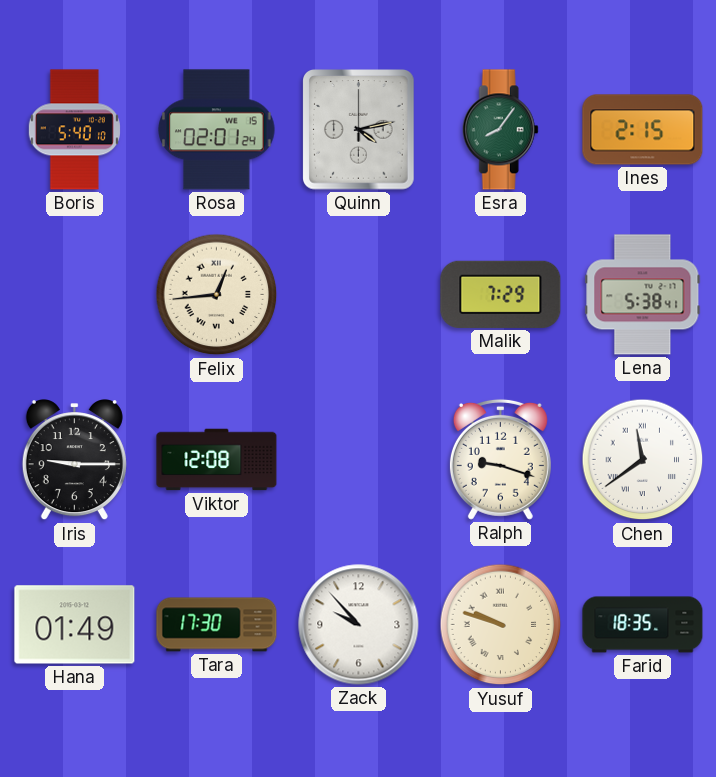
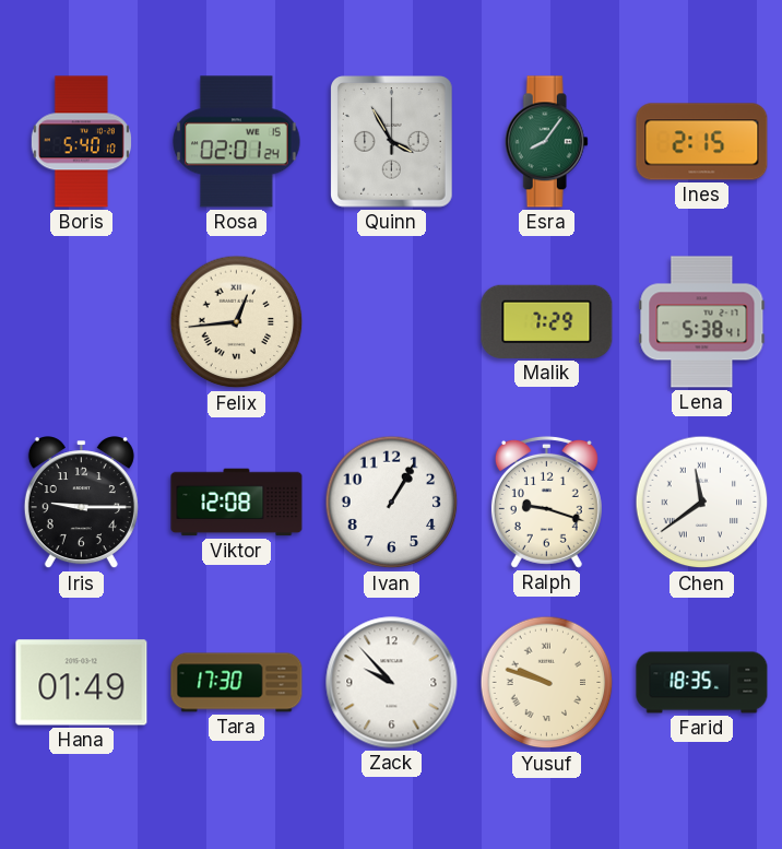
Quinn: 4:13 -> 3:55 (392, 142)
Ivan: none -> 1:05 (392, 503)
